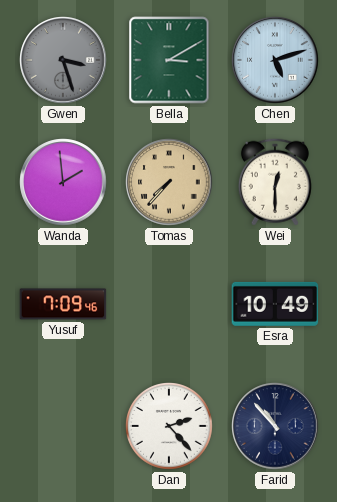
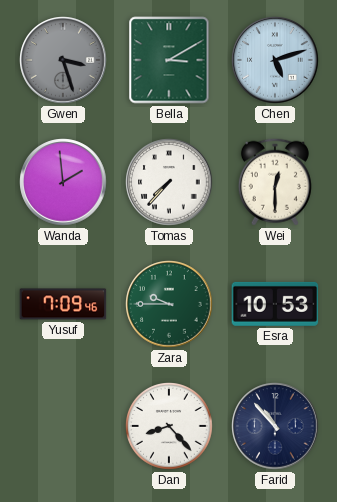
Tomas dial: champagne -> white (169, 182)
Zara: none -> 9:45 (169, 304)
Esra: 10:49 -> 10:53 (275, 304)
Dan: 2:23 -> 8:23 (169, 426)
